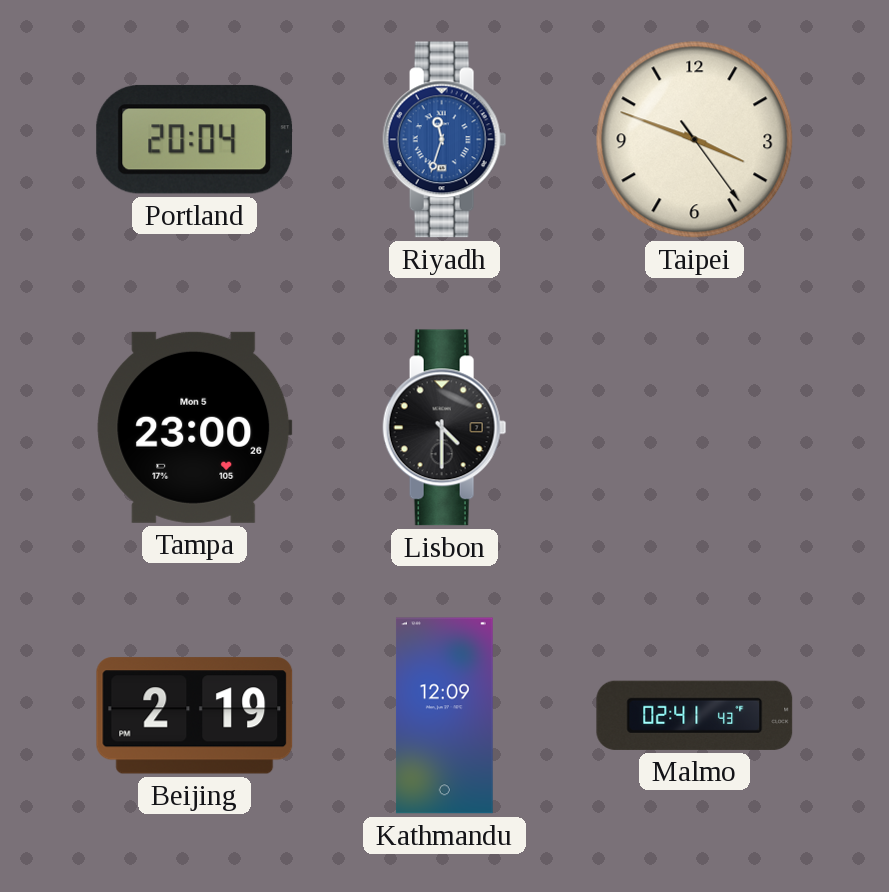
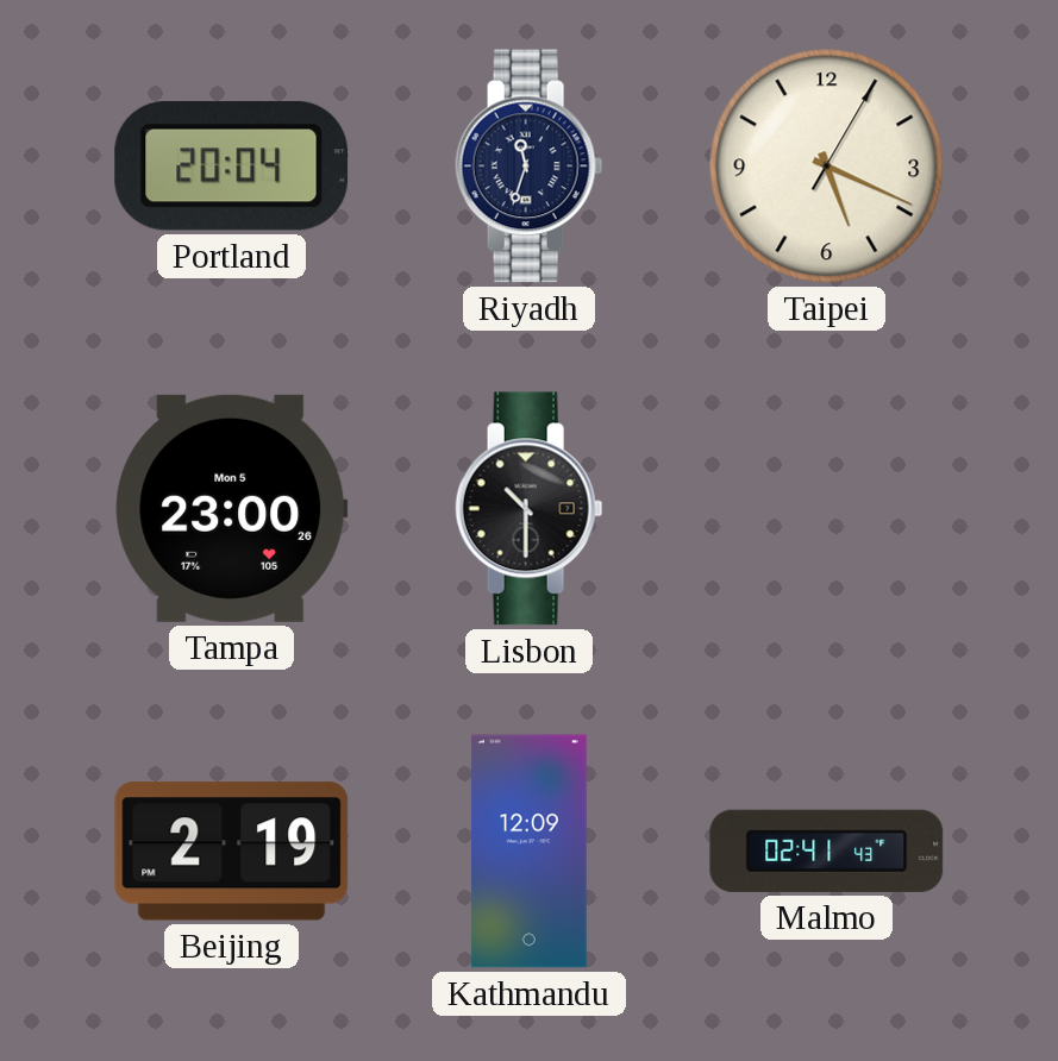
Riyadh dial: blue -> navy (530, 167)
Taipei: 3:48 -> 5:19 (827, 167)
Lisbon: 4:30 -> 10:30 (530, 509)
